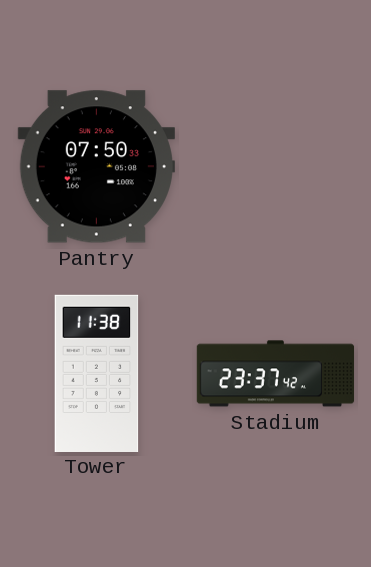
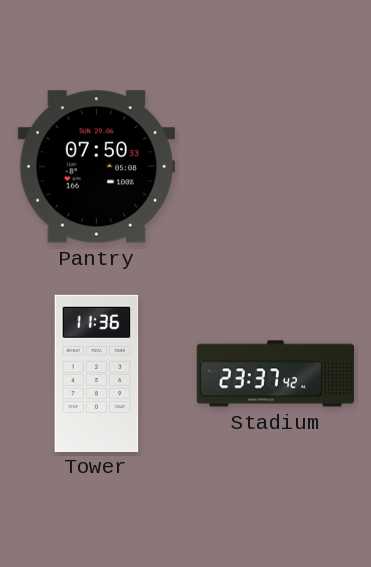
Tower: 11:38 -> 11:36 (97, 373)
